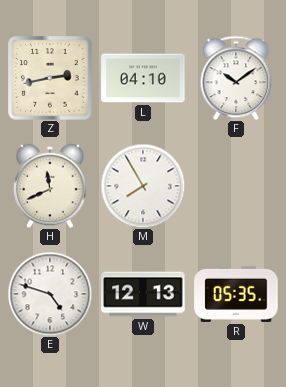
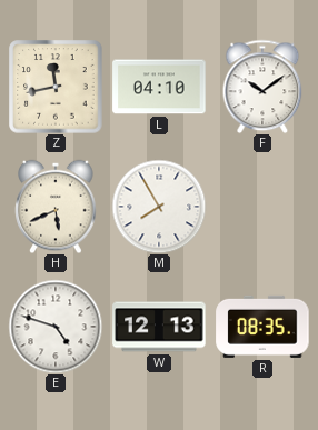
Z: 2:43 -> 11:43 (56, 87)
H: 11:41 -> 5:41 (56, 207)
R: 05:35 -> 08:35 (262, 327)
